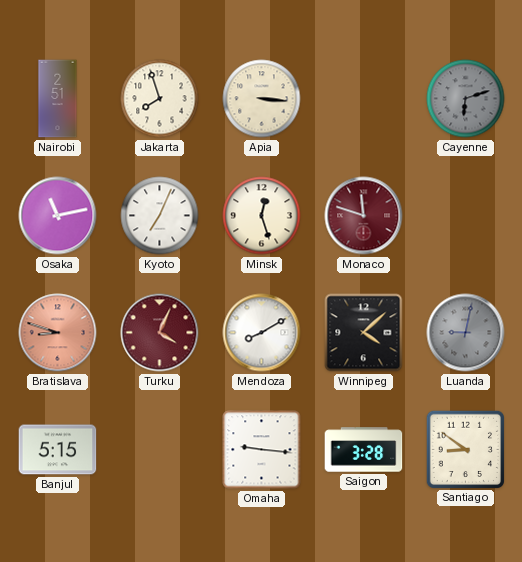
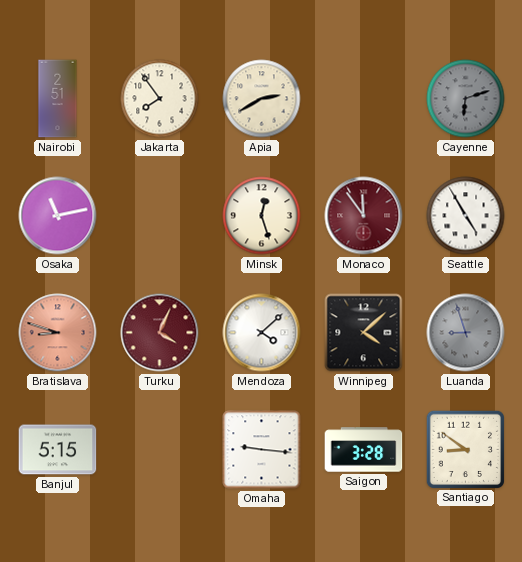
Jakarta: 7:57 -> 7:54 (160, 99)
Apia: 3:16 -> 2:40 (262, 99)
Kyoto: 7:04 -> none (160, 216)
Monaco: 11:48 -> 11:54 (364, 216)
Seattle: none -> 4:55 (466, 216)
Mendoza: 8:10 -> 4:08 (262, 333)
Luanda: 9:02 -> 8:57 (466, 333)
